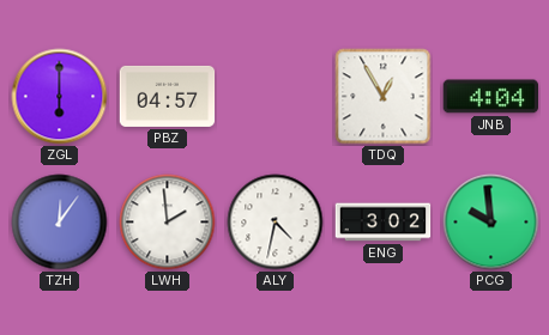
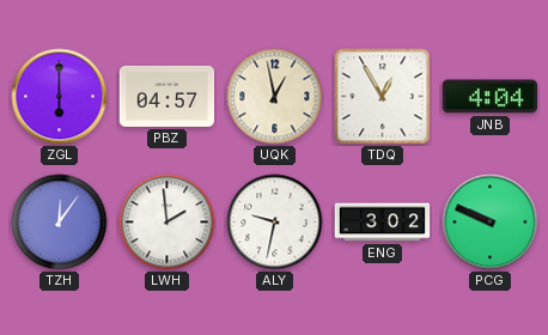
UQK: none -> 12:58 (275, 97)
ALY: 4:32 -> 9:32 (275, 223)
PCG: 9:59 -> 9:49 (491, 223)
